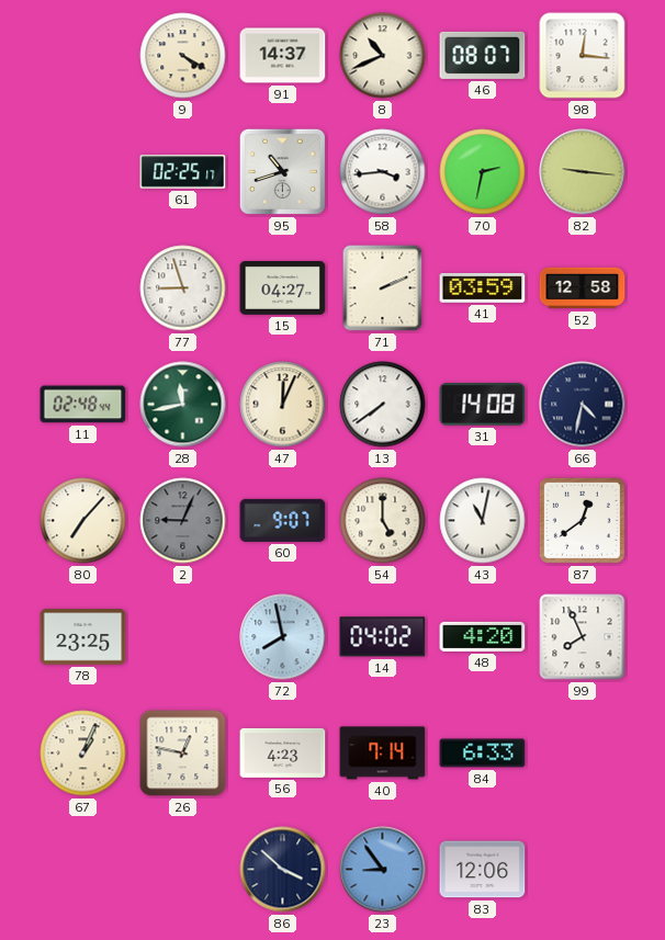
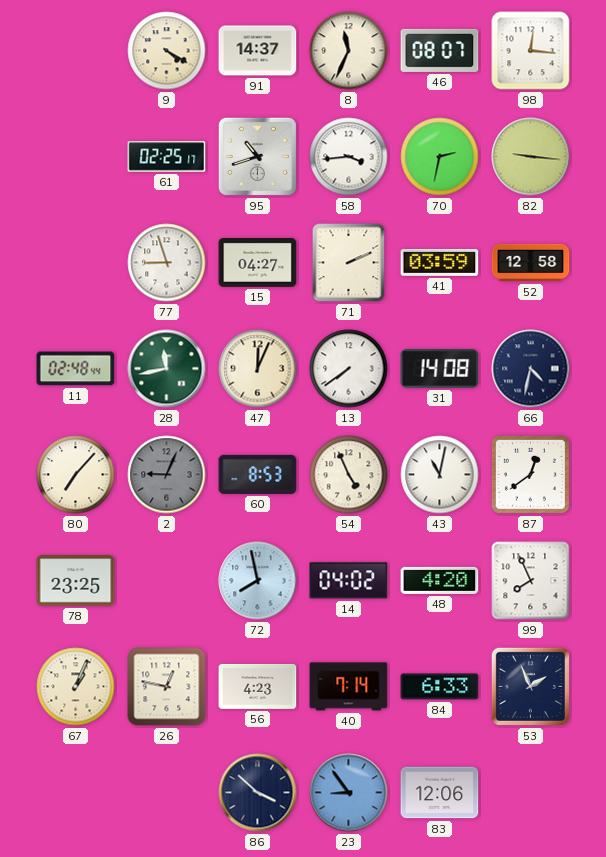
8: 10:41 -> 11:34 (349, 51)
60: 9:07 -> 8:53 (258, 474)
54: 5:00 -> 4:56 (349, 475)
53: none -> 1:56 (530, 686)
